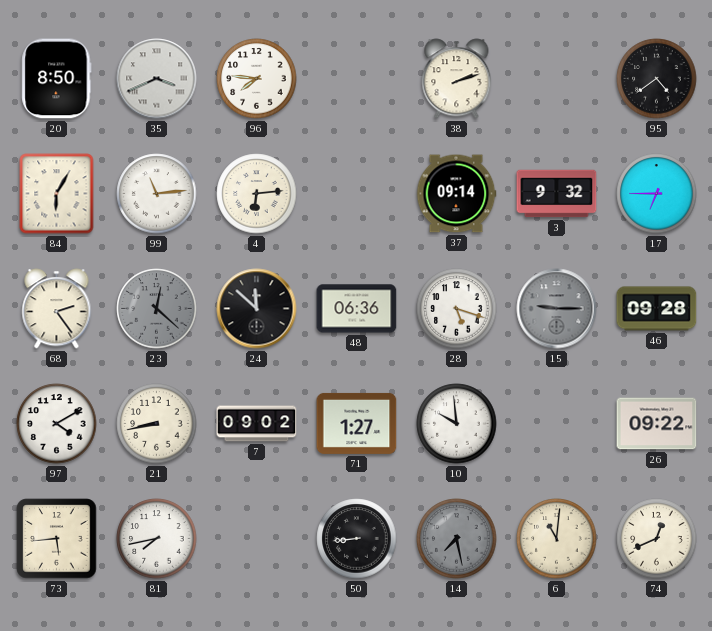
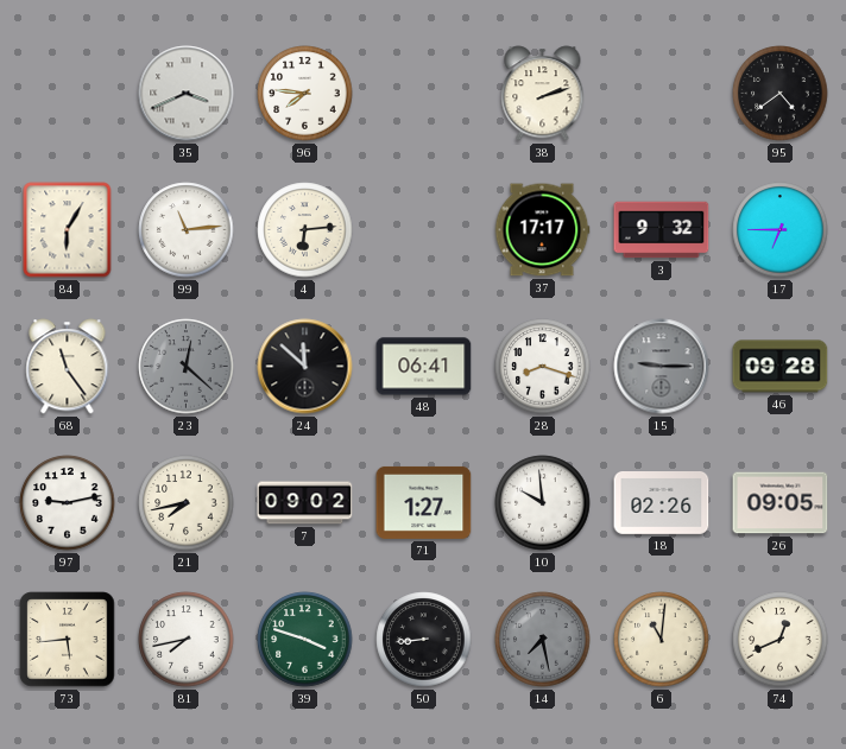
20: 8:50 -> none (57, 79)
37: 09:14 -> 17:17 (542, 230)
68: 2:24 -> 11:24 (68, 367)
48: 06:36 -> 06:41 (424, 367)
28: 5:18 -> 8:18 (543, 367)
97: 4:10 -> 9:13 (68, 503)
21: 8:43 -> 7:43 (187, 503)
18: none -> 02:26 (662, 503)
26: 09:22 -> 09:05 (781, 503)
39: none -> 3:48 (305, 640)
